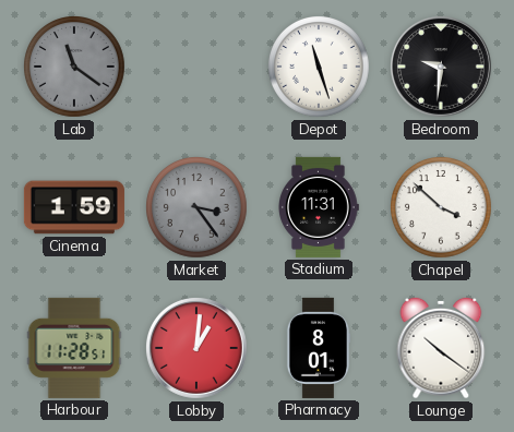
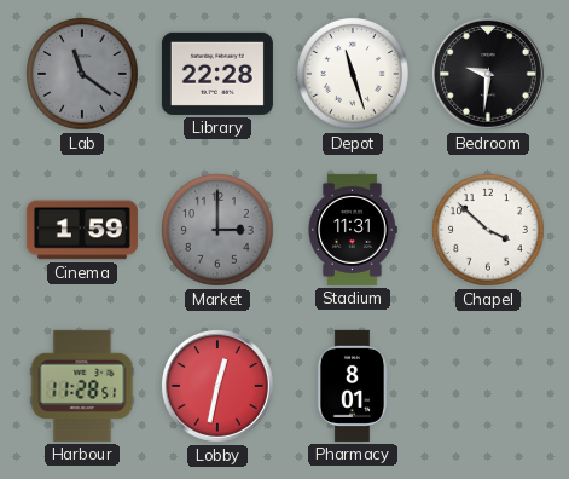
Library: none -> 22:28 (217, 74)
Market: 3:24 -> 3:00 (219, 231)
Lobby: 1:01 -> 12:32 (217, 386)
Lounge: 10:21 -> none (441, 348)
